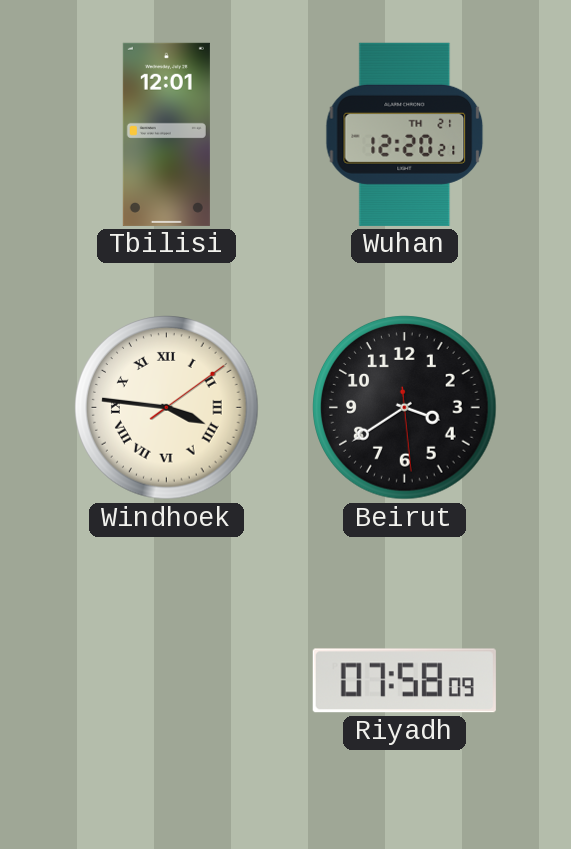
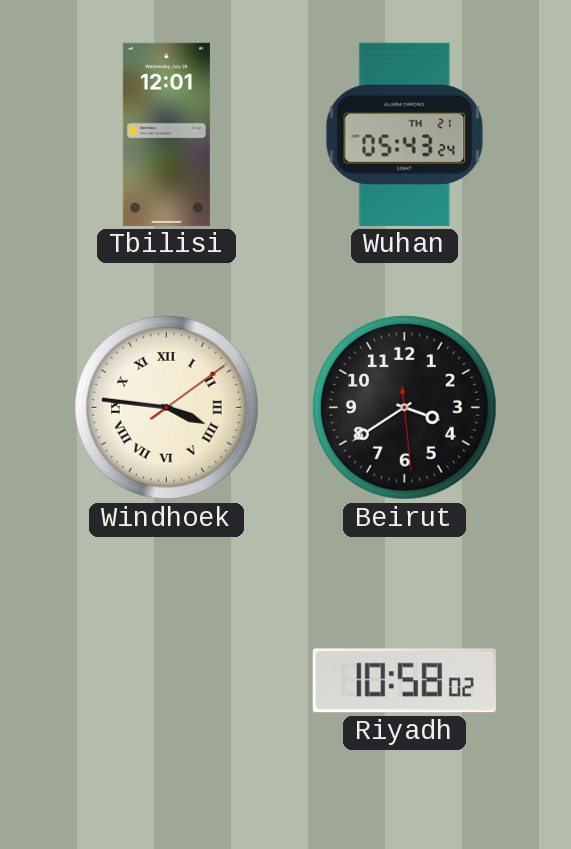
Wuhan: 12:20 -> 05:43 (405, 134)
Riyadh: 07:58 -> 10:58 (404, 681)
